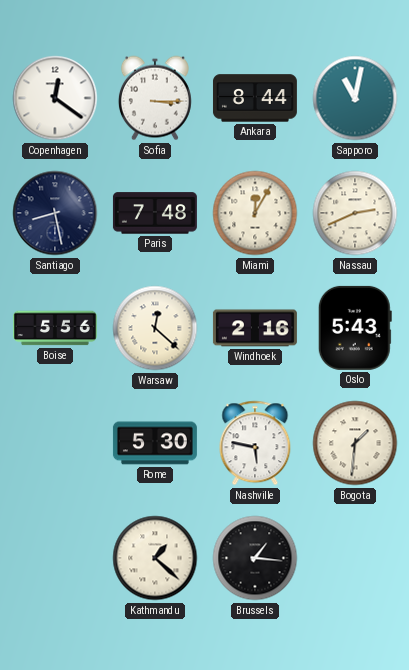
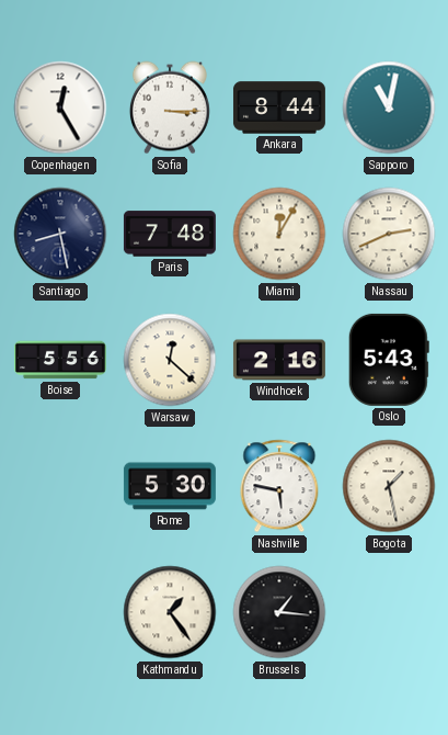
Copenhagen: 12:21 -> 12:25 (60, 108)
Bogota: 1:31 -> 1:28 (389, 486)
Kathmandu: 1:22 -> 1:24 (170, 612)
